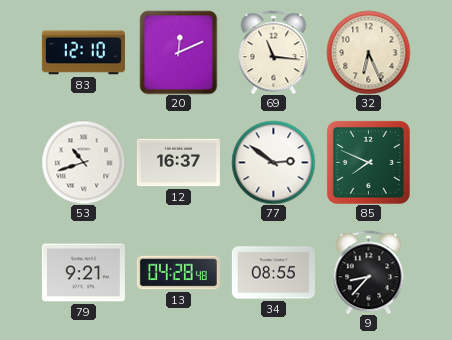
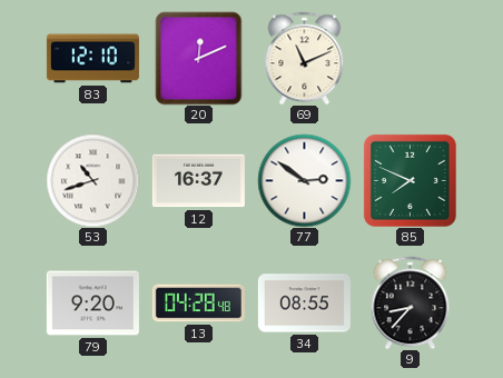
69: 11:16 -> 11:11 (305, 58)
32: 6:26 -> none (368, 52)
79: 9:21 -> 9:20 (92, 304)
